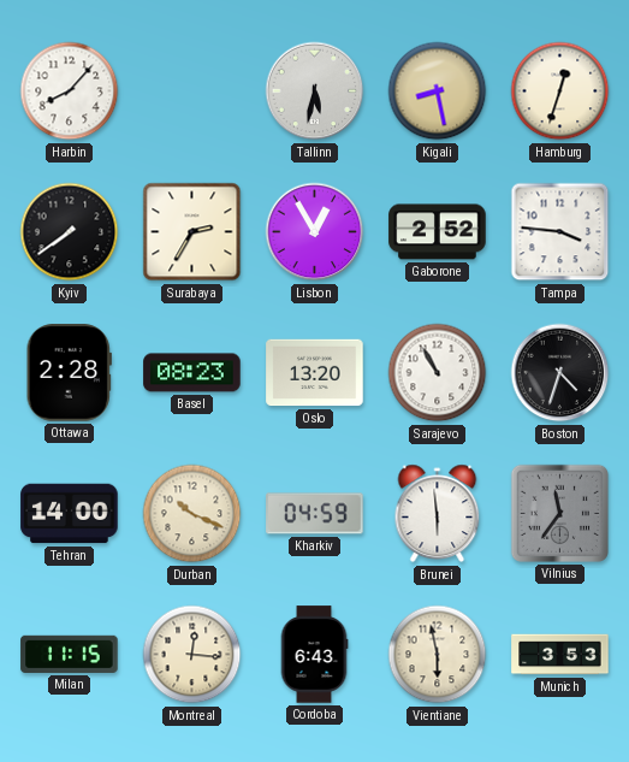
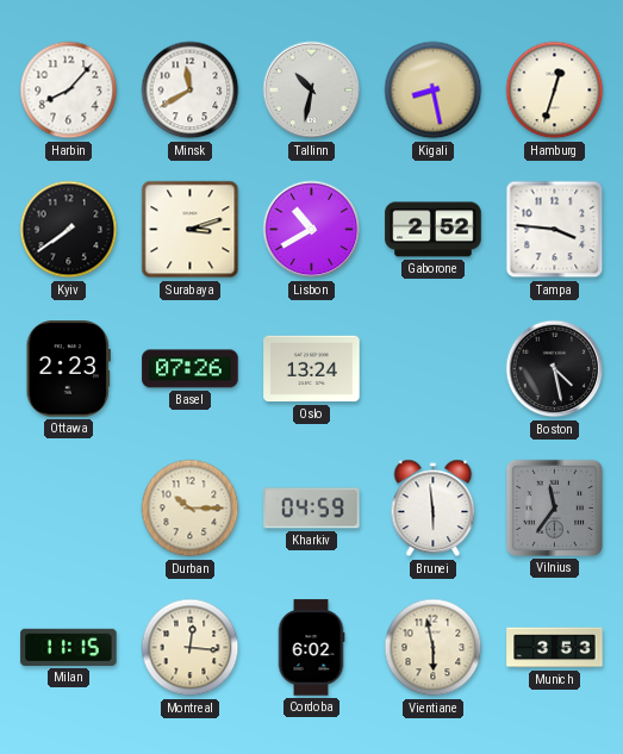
Minsk: none -> 11:40 (191, 91)
Tallinn: 5:32 -> 10:32 (312, 91)
Surabaya: 2:35 -> 3:12 (191, 230)
Lisbon: 12:55 -> 10:40 (312, 230)
Ottawa: 2:28 -> 2:23 (68, 369)
Basel: 08:23 -> 07:26 (191, 369)
Oslo: 13:20 -> 13:24 (312, 369)
Sarajevo: 10:55 -> none (438, 373)
Boston: 4:33 -> 4:28 (555, 369)
Tehran: 14:00 -> none (70, 514)
Durban: 10:19 -> 10:15 (191, 509)
Cordoba: 6:43 -> 6:02 (311, 648)
